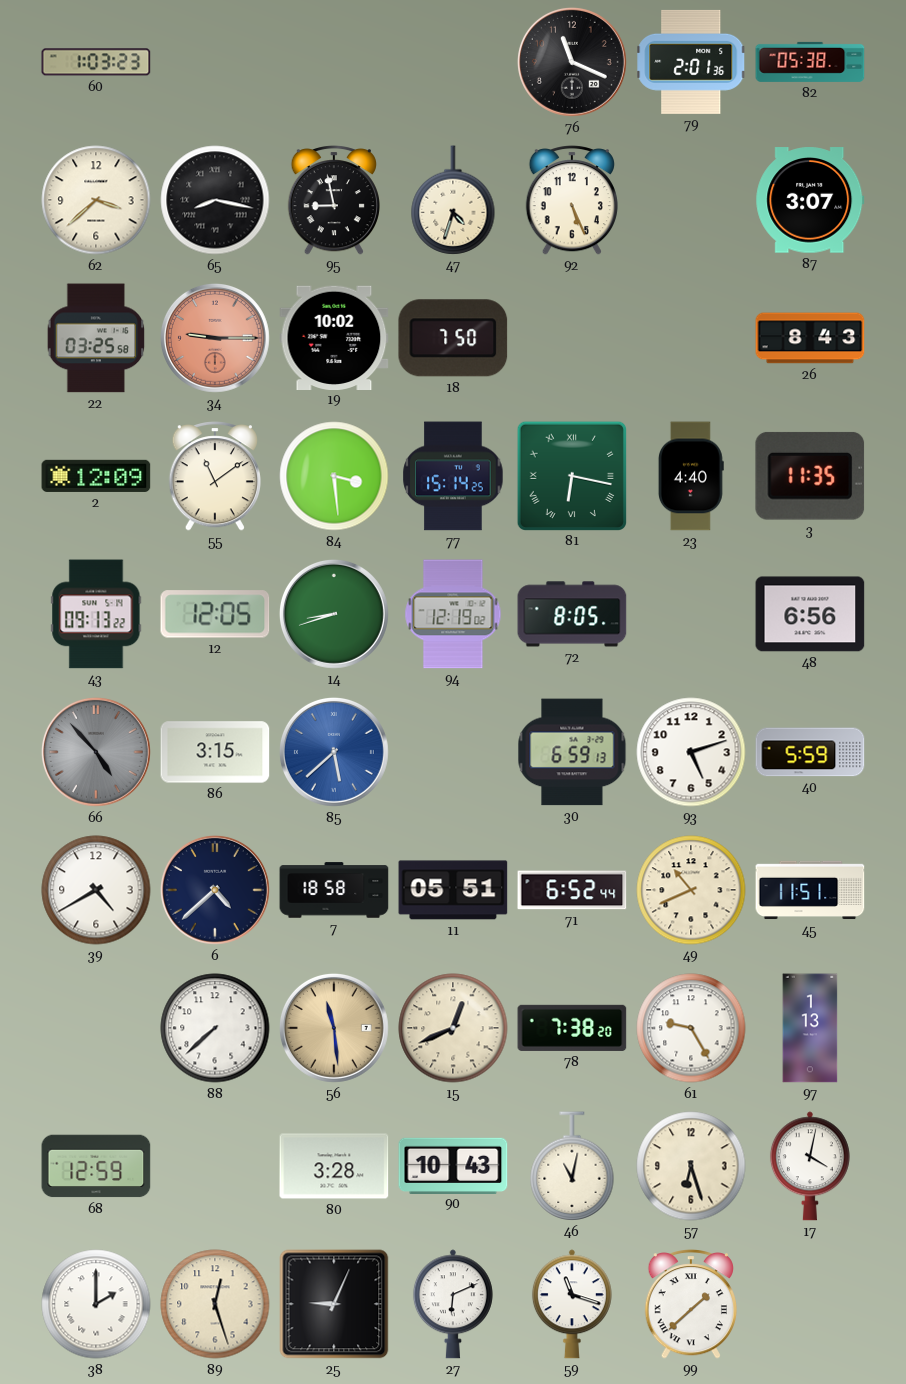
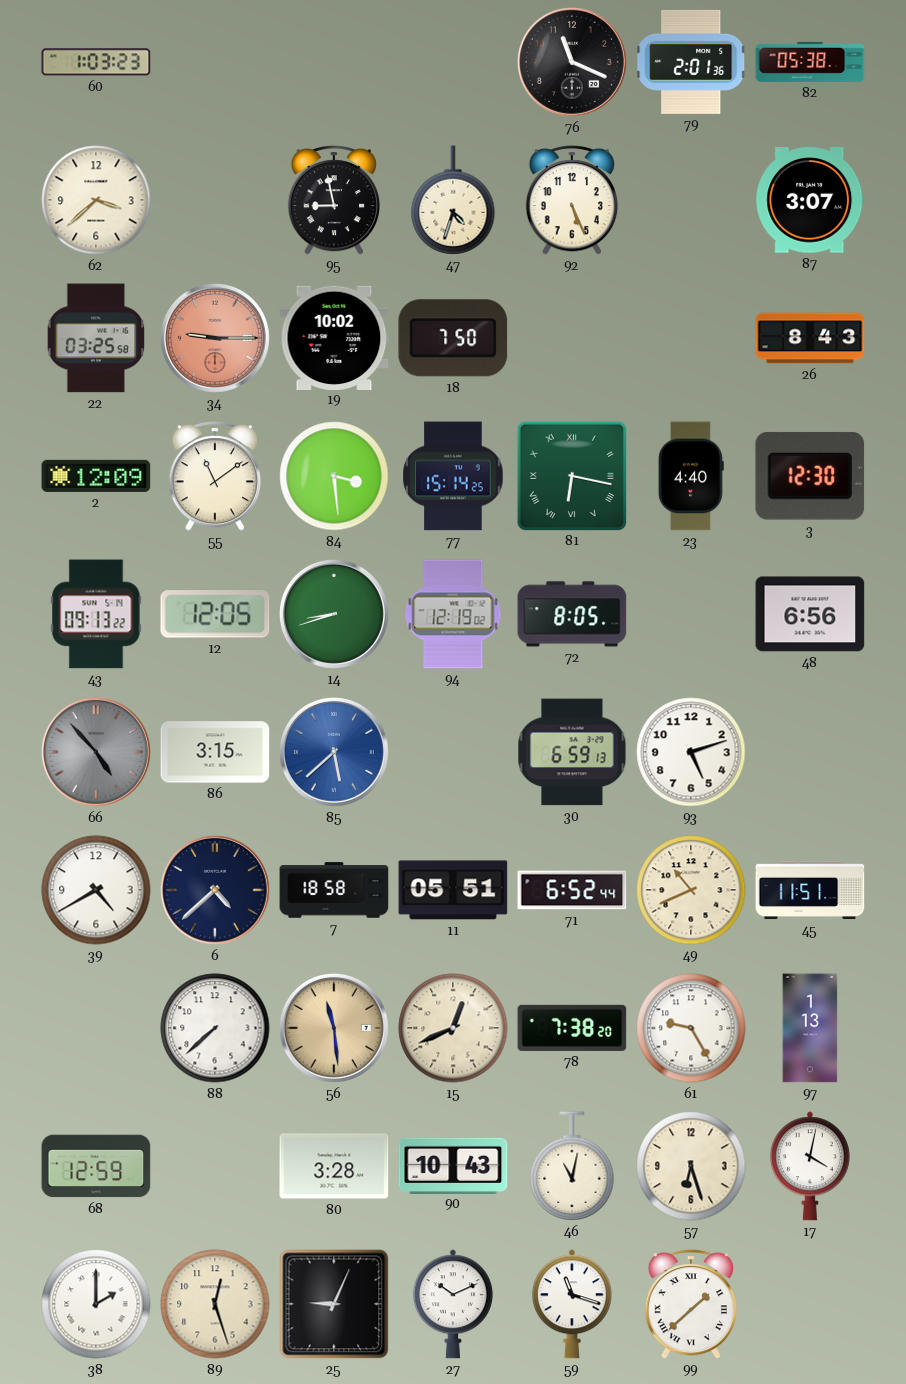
65: 8:17 -> none (215, 200)
3: 11:35 -> 12:30 (810, 476)
40: 5:59 -> none (810, 752)
27: 6:11 -> 10:11 (453, 1304)
